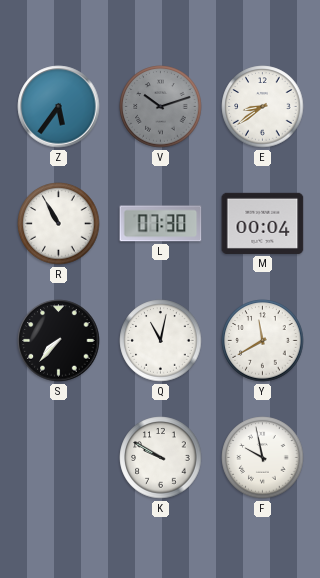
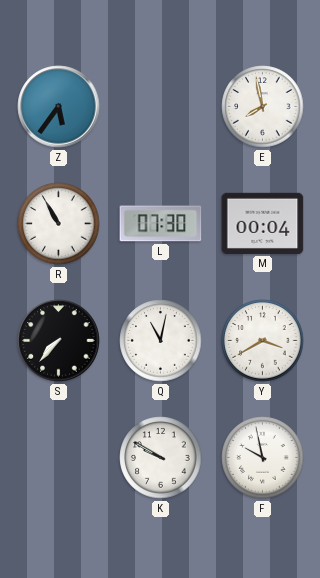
V: 10:12 -> none (161, 107)
E: 8:39 -> 7:58 (263, 107)
Y: 11:40 -> 3:40 (263, 341)
